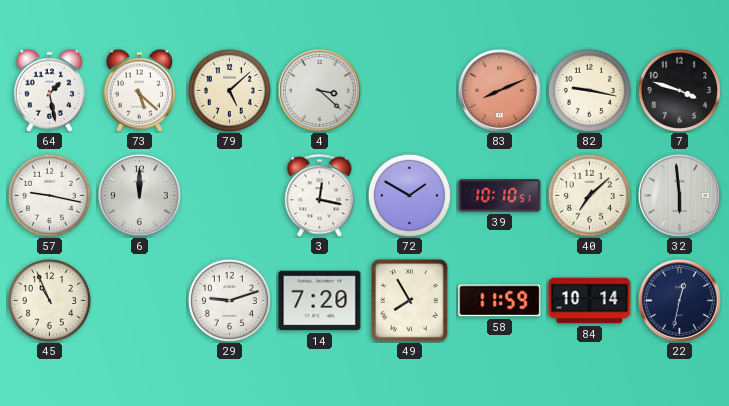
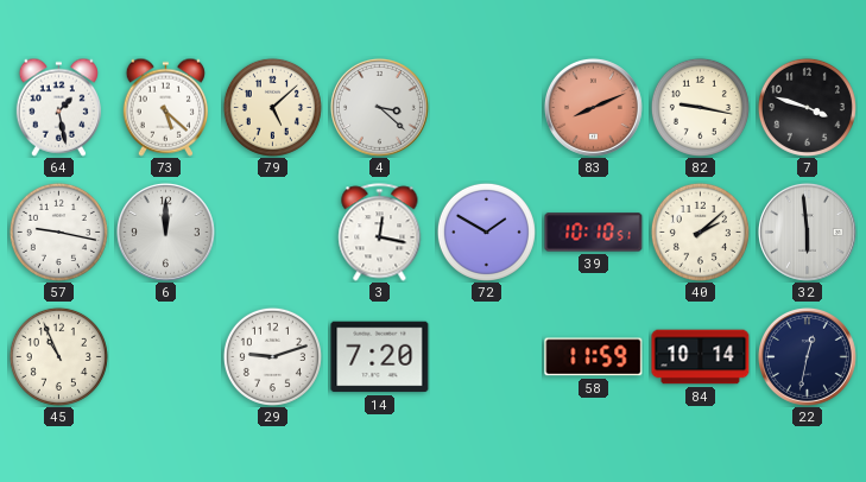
40: 7:08 -> 2:08 (700, 232)
49: 7:55 -> none (409, 300)
